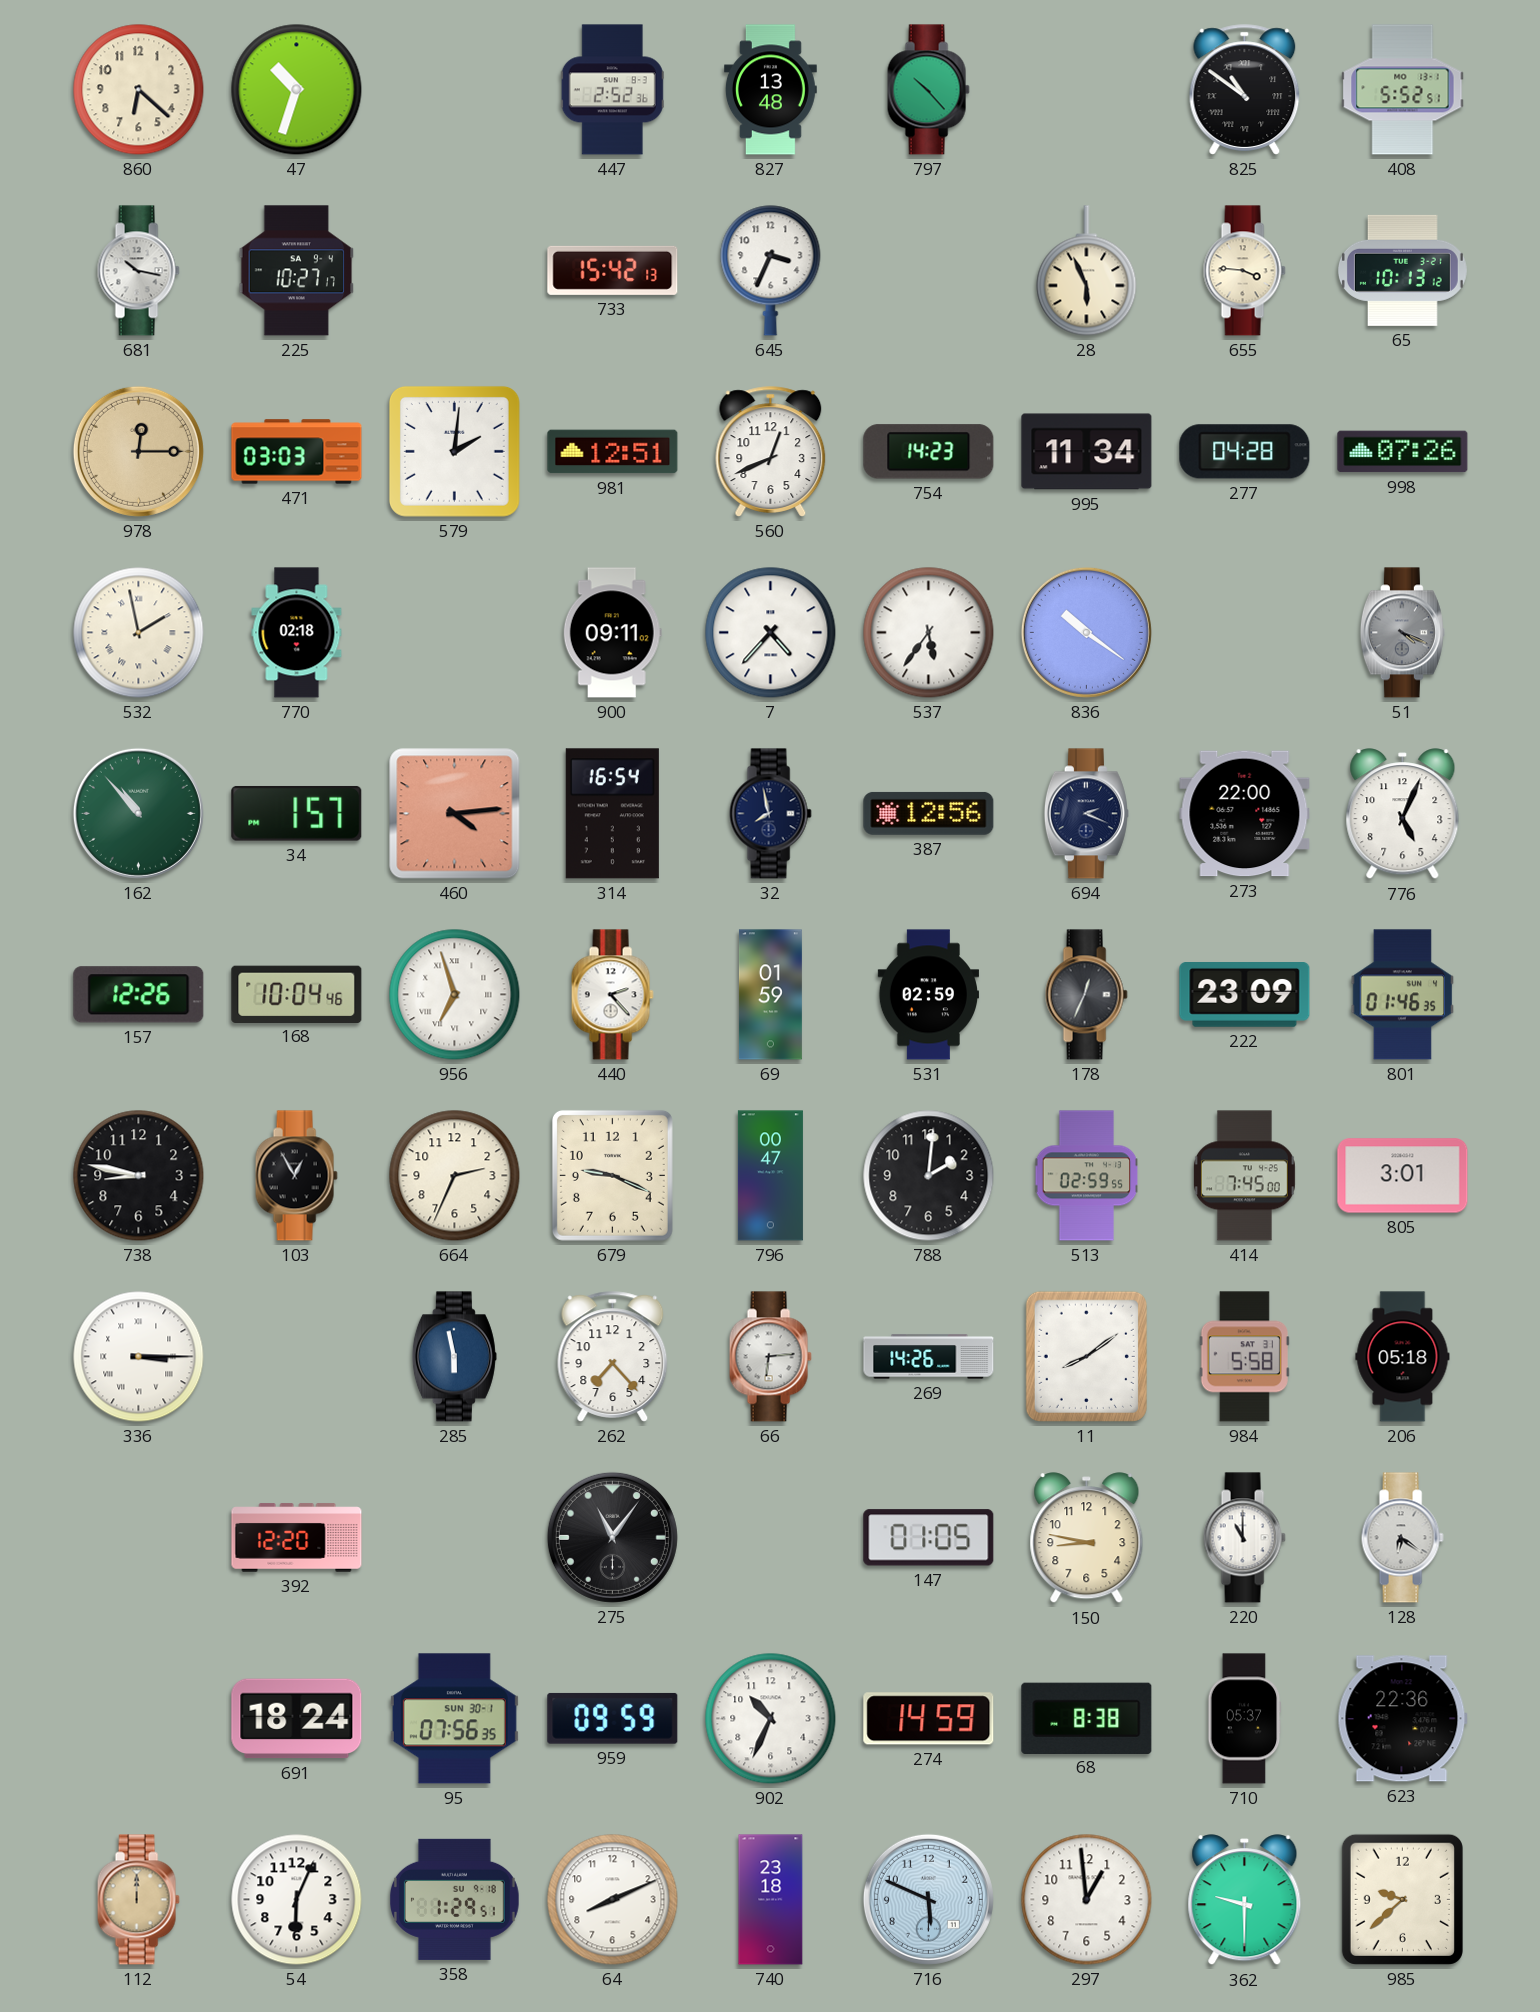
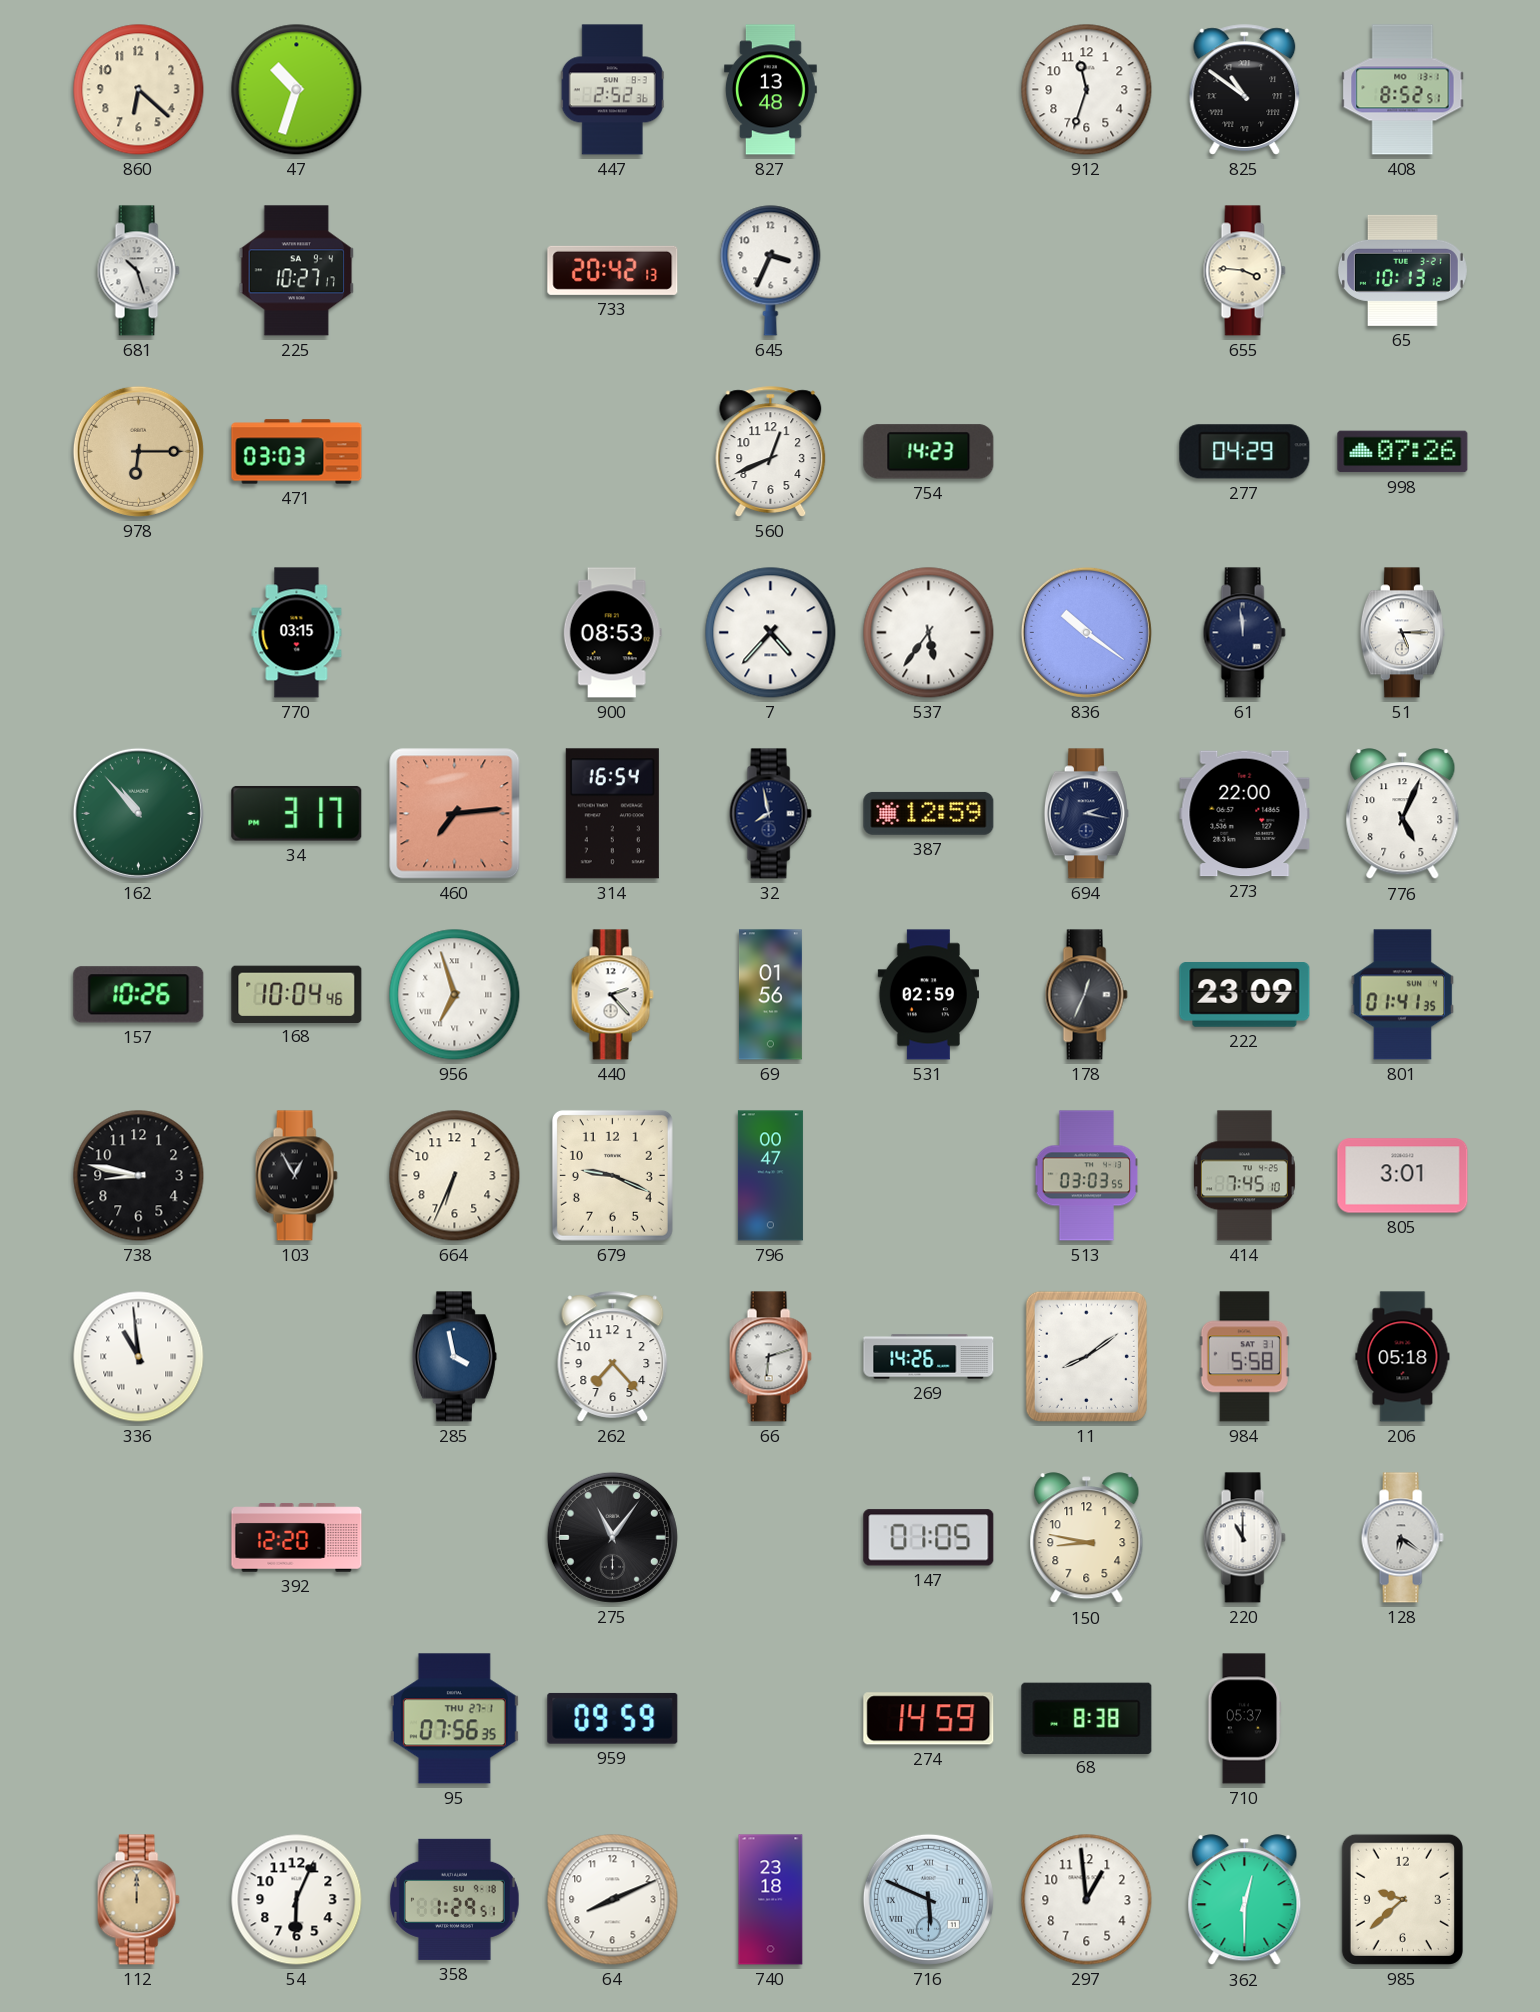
797: 10:23 -> none (928, 90)
912: none -> 11:33 (1087, 90)
408: 5:52 -> 8:52 (1403, 90)
681: 10:17 -> 10:27 (138, 271)
733: 15:42 -> 20:42 (613, 270)
28: 5:56 -> none (1087, 271)
978: 12:15 -> 6:15 (138, 451)
579: 2:01 -> none (454, 451)
981: 12:51 -> none (613, 452)
995: 11:34 -> none (1087, 452)
277: 04:28 -> 04:29 (1245, 452)
532: 1:58 -> none (139, 633)
770: 02:18 -> 03:15 (297, 633)
900: 09:11 -> 08:53 (612, 633)
61: none -> 11:59 (1244, 633)
51: 4:19 -> 5:15 (1402, 633)
51 dial: grey -> white (1402, 633)
34: 1:57 -> 3:17 (297, 813)
460: 4:14 -> 7:14 (455, 814)
387: 12:56 -> 12:59 (929, 813)
694: 2:19 -> 2:17 (1086, 814)
157: 12:26 -> 10:26 (139, 995)
69: 01:59 -> 01:56 (770, 995)
801: 01:46 -> 01:41 (1403, 995)
664: 2:34 -> 6:34 (455, 1176)
788: 2:01 -> none (929, 1176)
513: 02:59 -> 03:03 (1087, 1176)
414: 7:45:00 -> 7:45:10 (1244, 1176)
336: 3:15 -> 10:59 (139, 1357)
285: 5:58 -> 3:58 (454, 1357)
66: 6:14 -> 6:12 (770, 1357)
691: 18:24 -> none (297, 1719)
95 date: SUN 30-1 -> THU 27-1 (454, 1719)
902: 10:34 -> none (771, 1719)
623: 22:36 -> none (1402, 1719)
716 numerals: Arabic -> Roman (928, 1899)
362: 9:30 -> 12:30 (1245, 1900)
